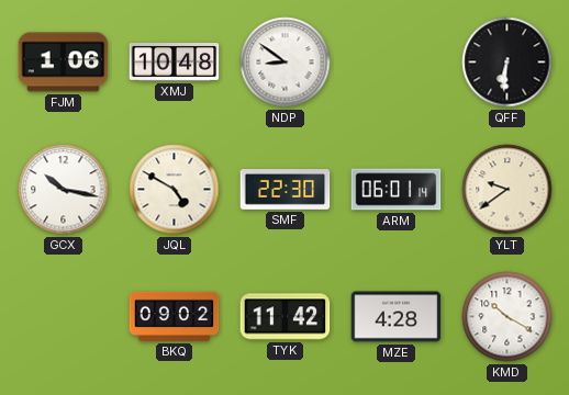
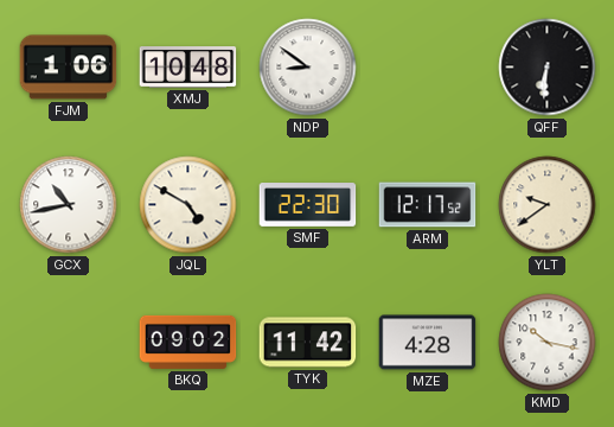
GCX: 10:17 -> 10:43 (69, 205)
ARM: 06:01 -> 12:17 (428, 205)
KMD: 10:20 -> 10:17 (548, 343)
